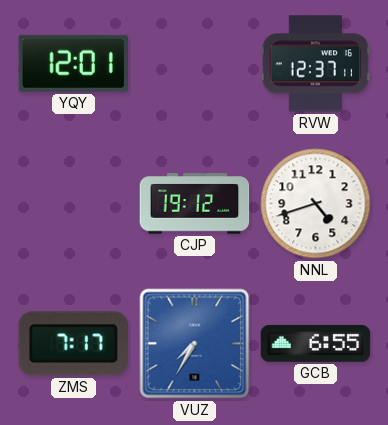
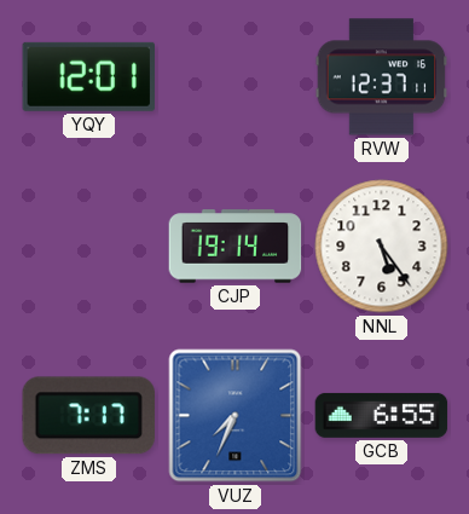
CJP: 19:12 -> 19:14 (236, 247)
NNL: 4:42 -> 5:24 (382, 247)
VUZ: 7:35 -> 7:34 (236, 416)
